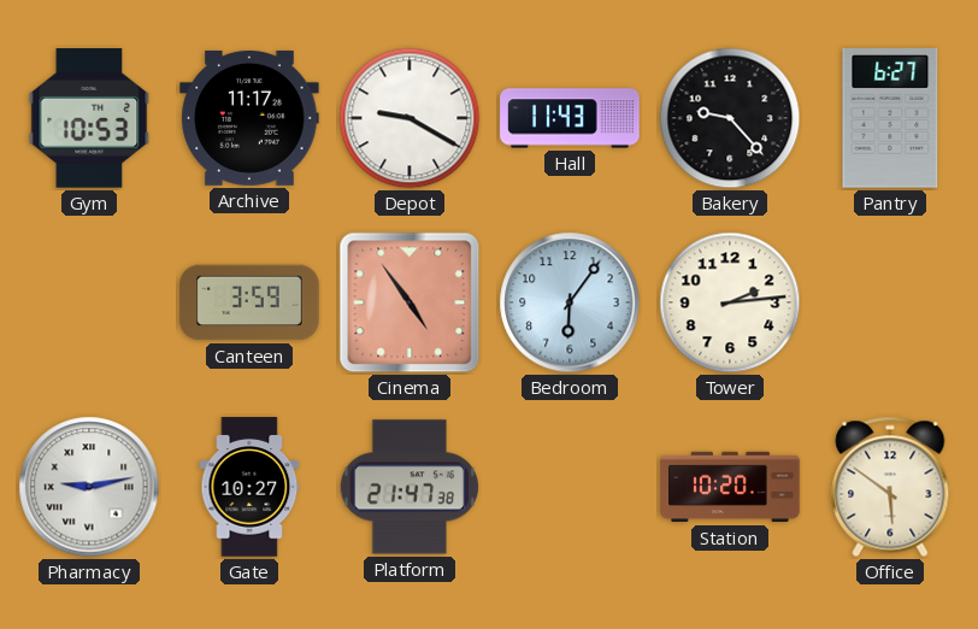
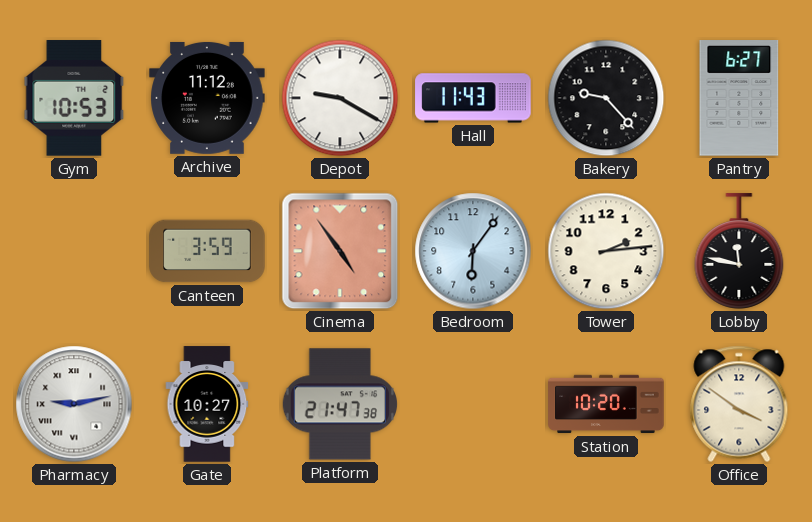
Archive: 11:17 -> 11:12 (207, 98)
Lobby: none -> 11:47 (739, 251)
Office: 5:51 -> 3:51 (739, 404)
